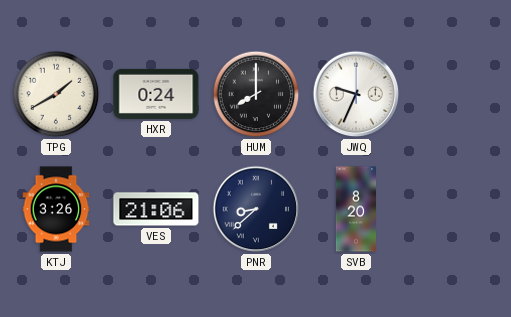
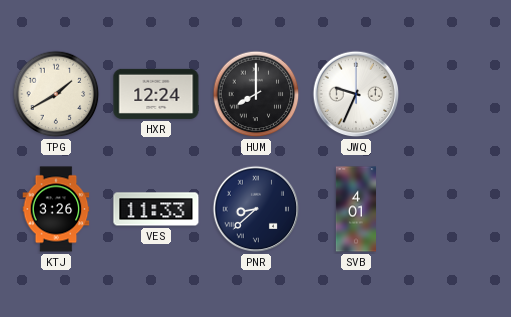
HXR: 0:24 -> 12:24 (156, 94)
VES: 21:06 -> 11:33 (156, 209)
SVB: 8:20 -> 4:01 (355, 209)
